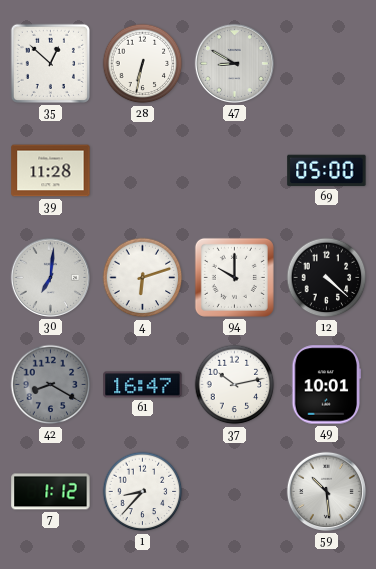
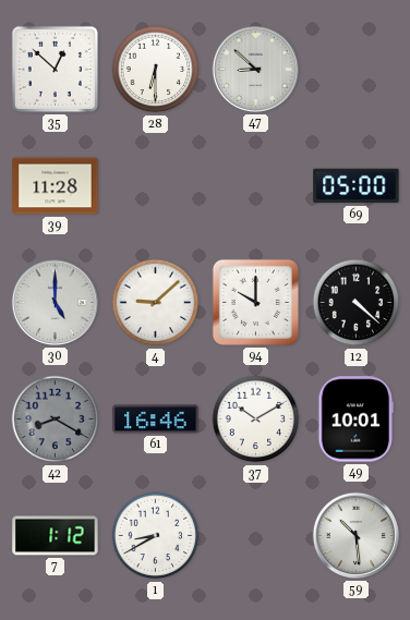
28: 6:32 -> 6:30 (156, 70)
47: 8:50 -> 8:52 (255, 69)
30: 7:01 -> 5:00 (55, 302)
4: 6:12 -> 9:08 (156, 303)
61: 16:47 -> 16:46 (156, 420)
37: 10:13 -> 10:10 (256, 420)
1: 8:37 -> 8:40 (156, 536)
